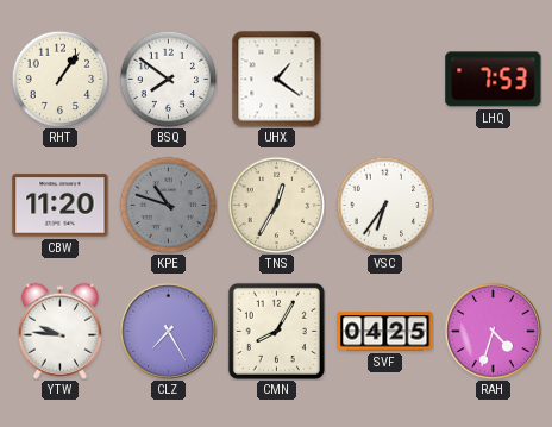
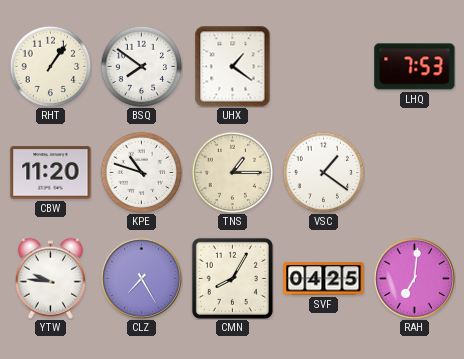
KPE dial: grey -> white (141, 172)
TNS: 12:35 -> 1:15 (232, 172)
VSC: 6:36 -> 1:21 (323, 172)
RAH: 4:33 -> 7:01 (414, 278)
